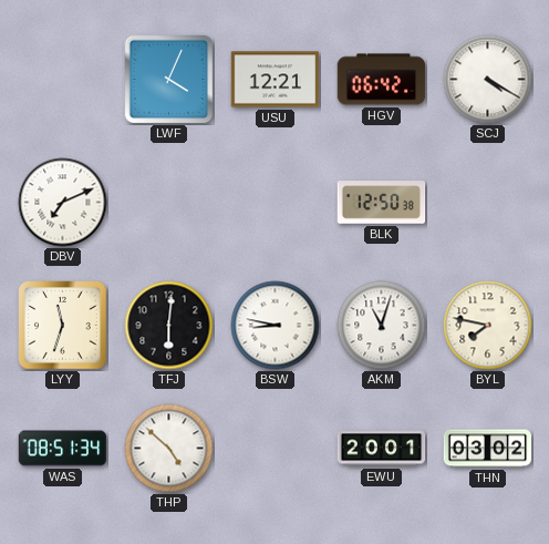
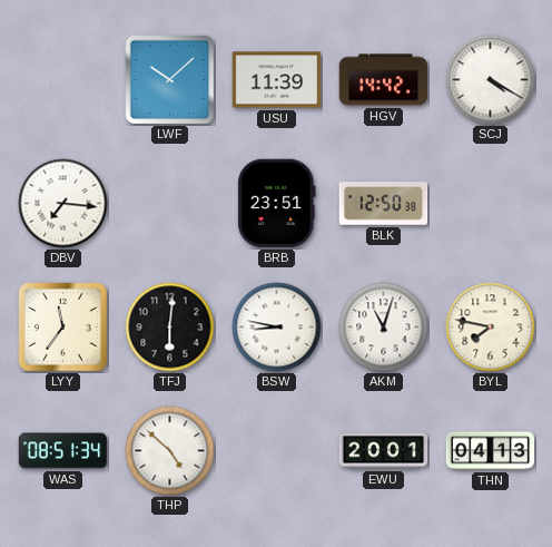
LWF: 4:04 -> 10:08 (170, 80)
USU: 12:21 -> 11:39 (277, 80)
HGV: 06:42 -> 14:42 (384, 80)
DBV: 7:11 -> 7:16 (63, 204)
BRB: none -> 23:51 (277, 204)
LYY: 11:33 -> 11:36 (63, 328)
THN: 03:02 -> 04:13 (491, 451)
